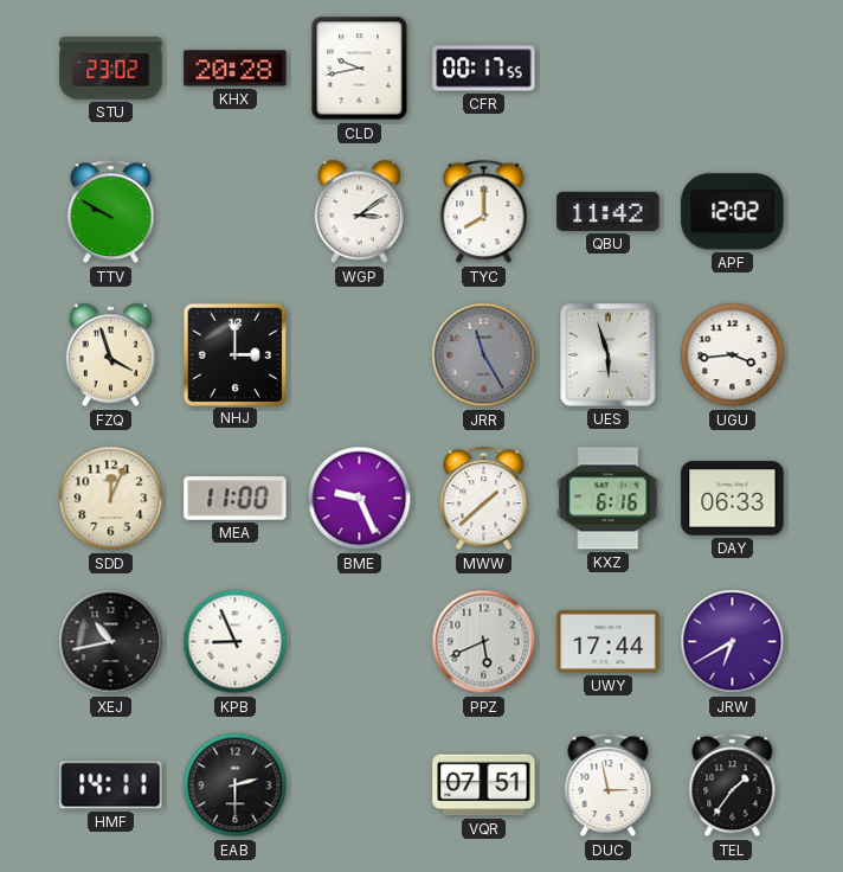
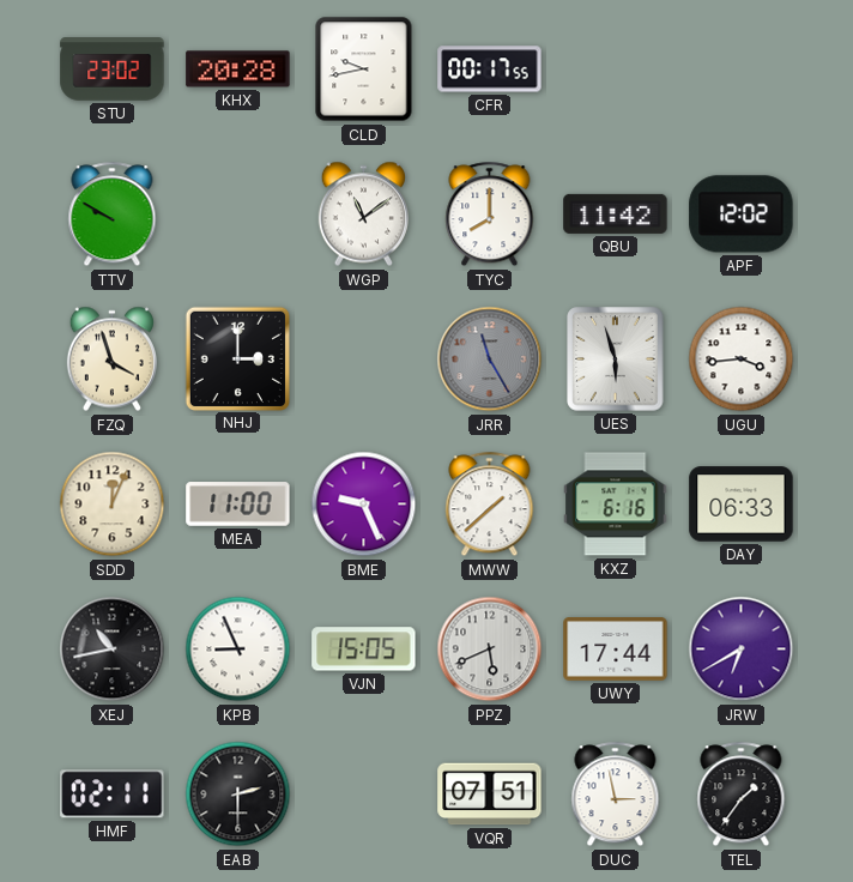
WGP: 3:09 -> 11:09 (363, 215)
VJN: none -> 15:05 (364, 650)
HMF: 14:11 -> 02:11 (113, 795)
